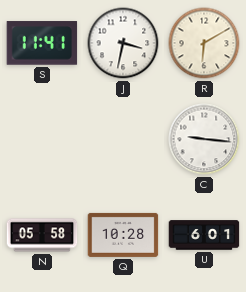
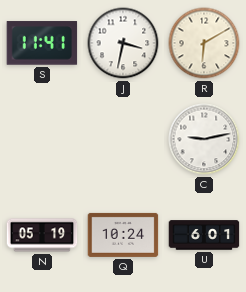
C: 9:16 -> 9:13 (204, 139)
N: 05:58 -> 05:19 (42, 235)
Q: 10:28 -> 10:24 (123, 235)
